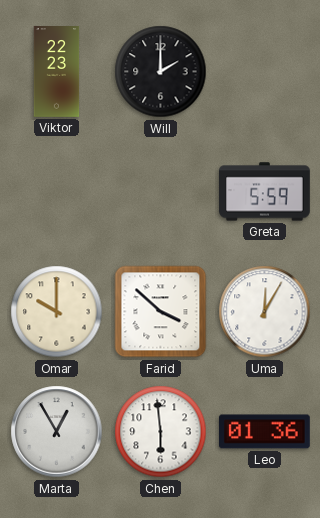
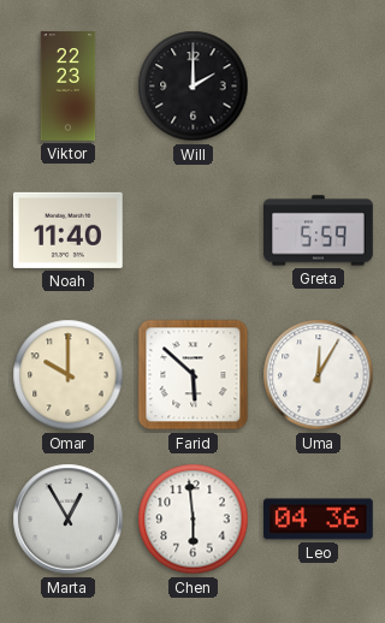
Noah: none -> 11:40 (67, 230)
Farid: 3:52 -> 5:52 (194, 375)
Leo: 01:36 -> 04:36 (318, 520)
